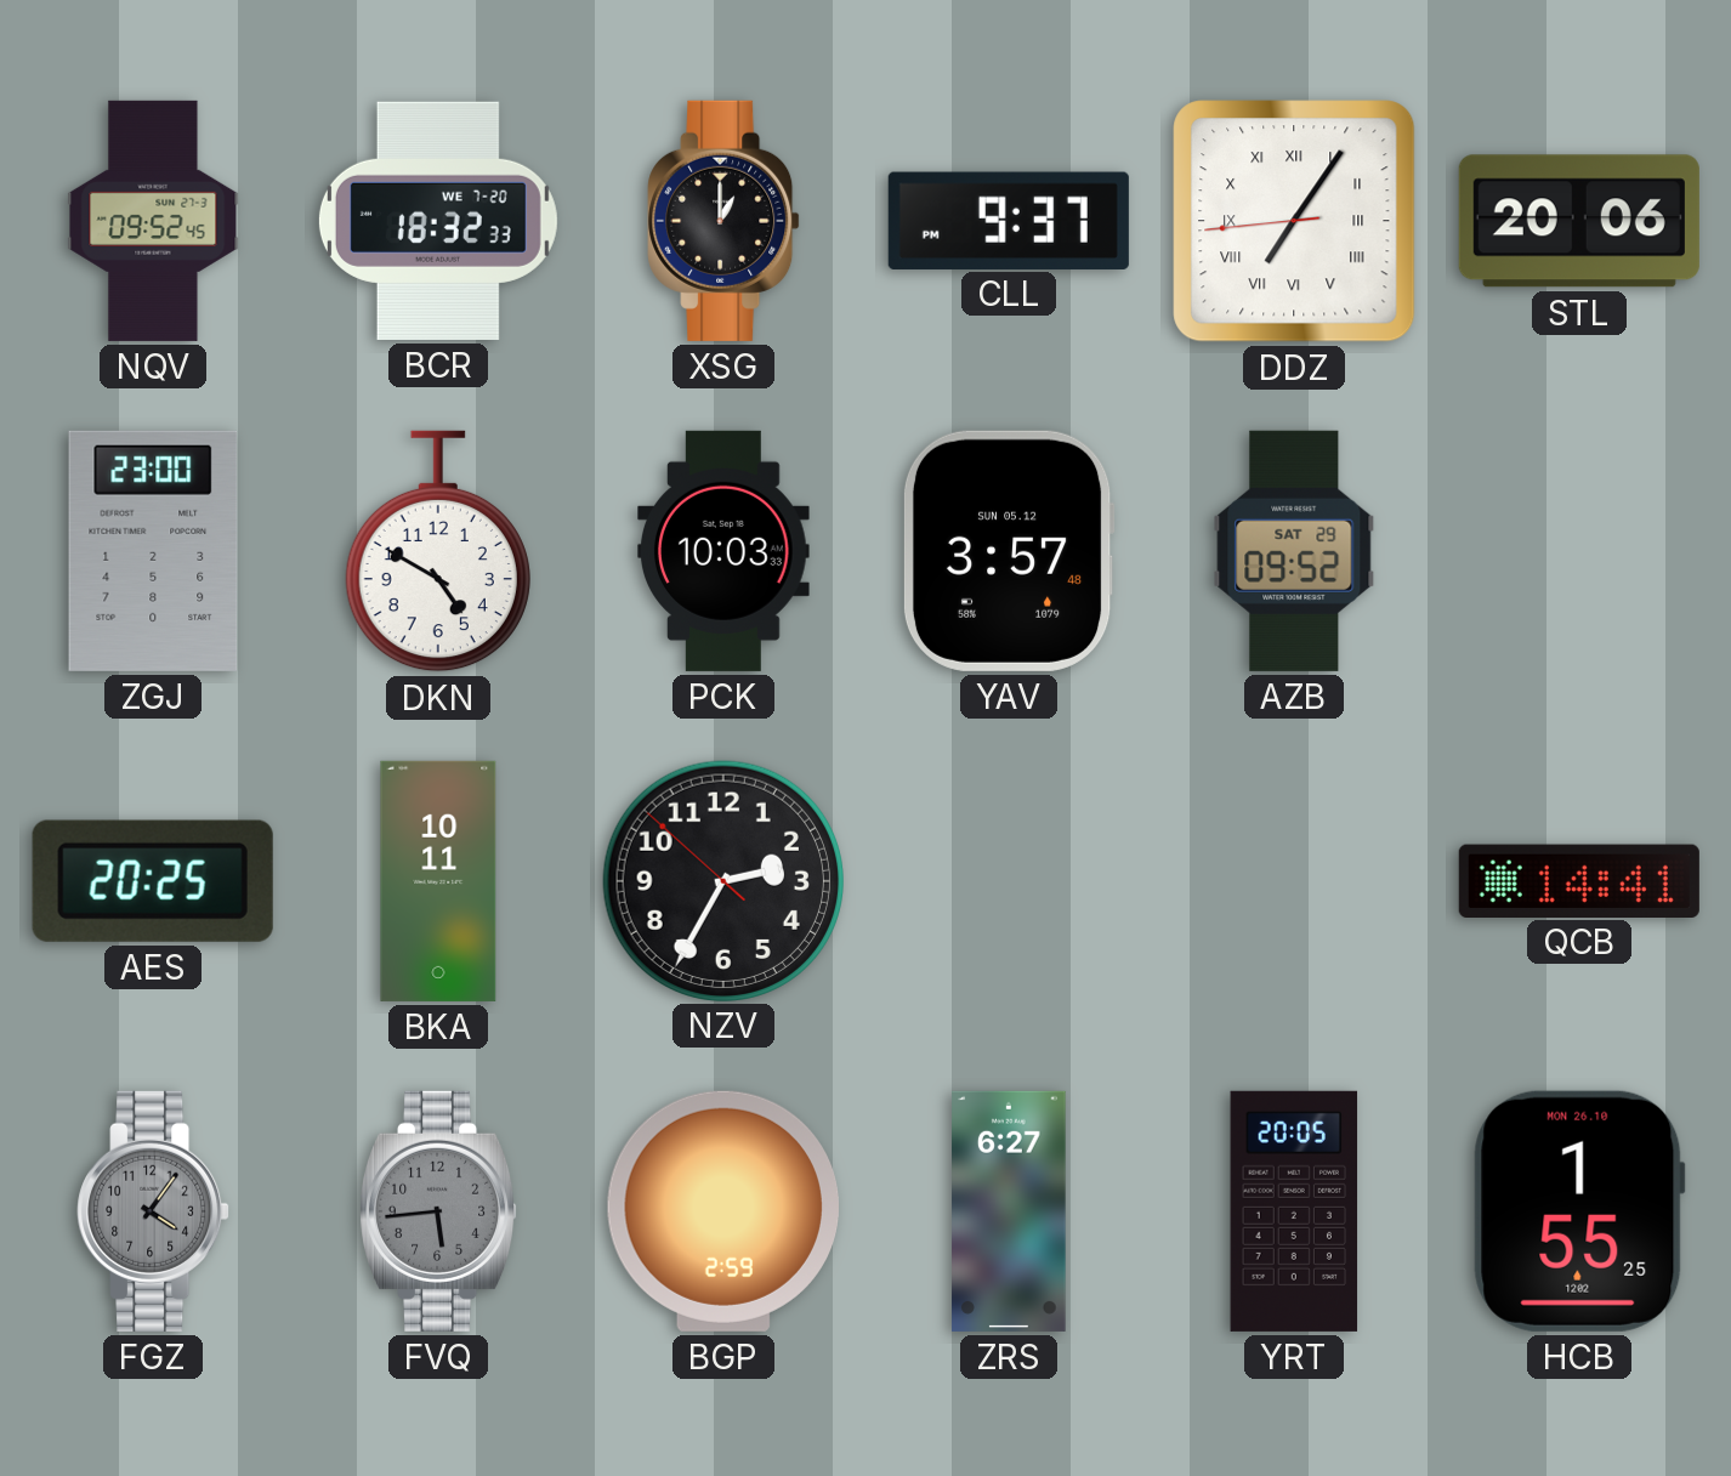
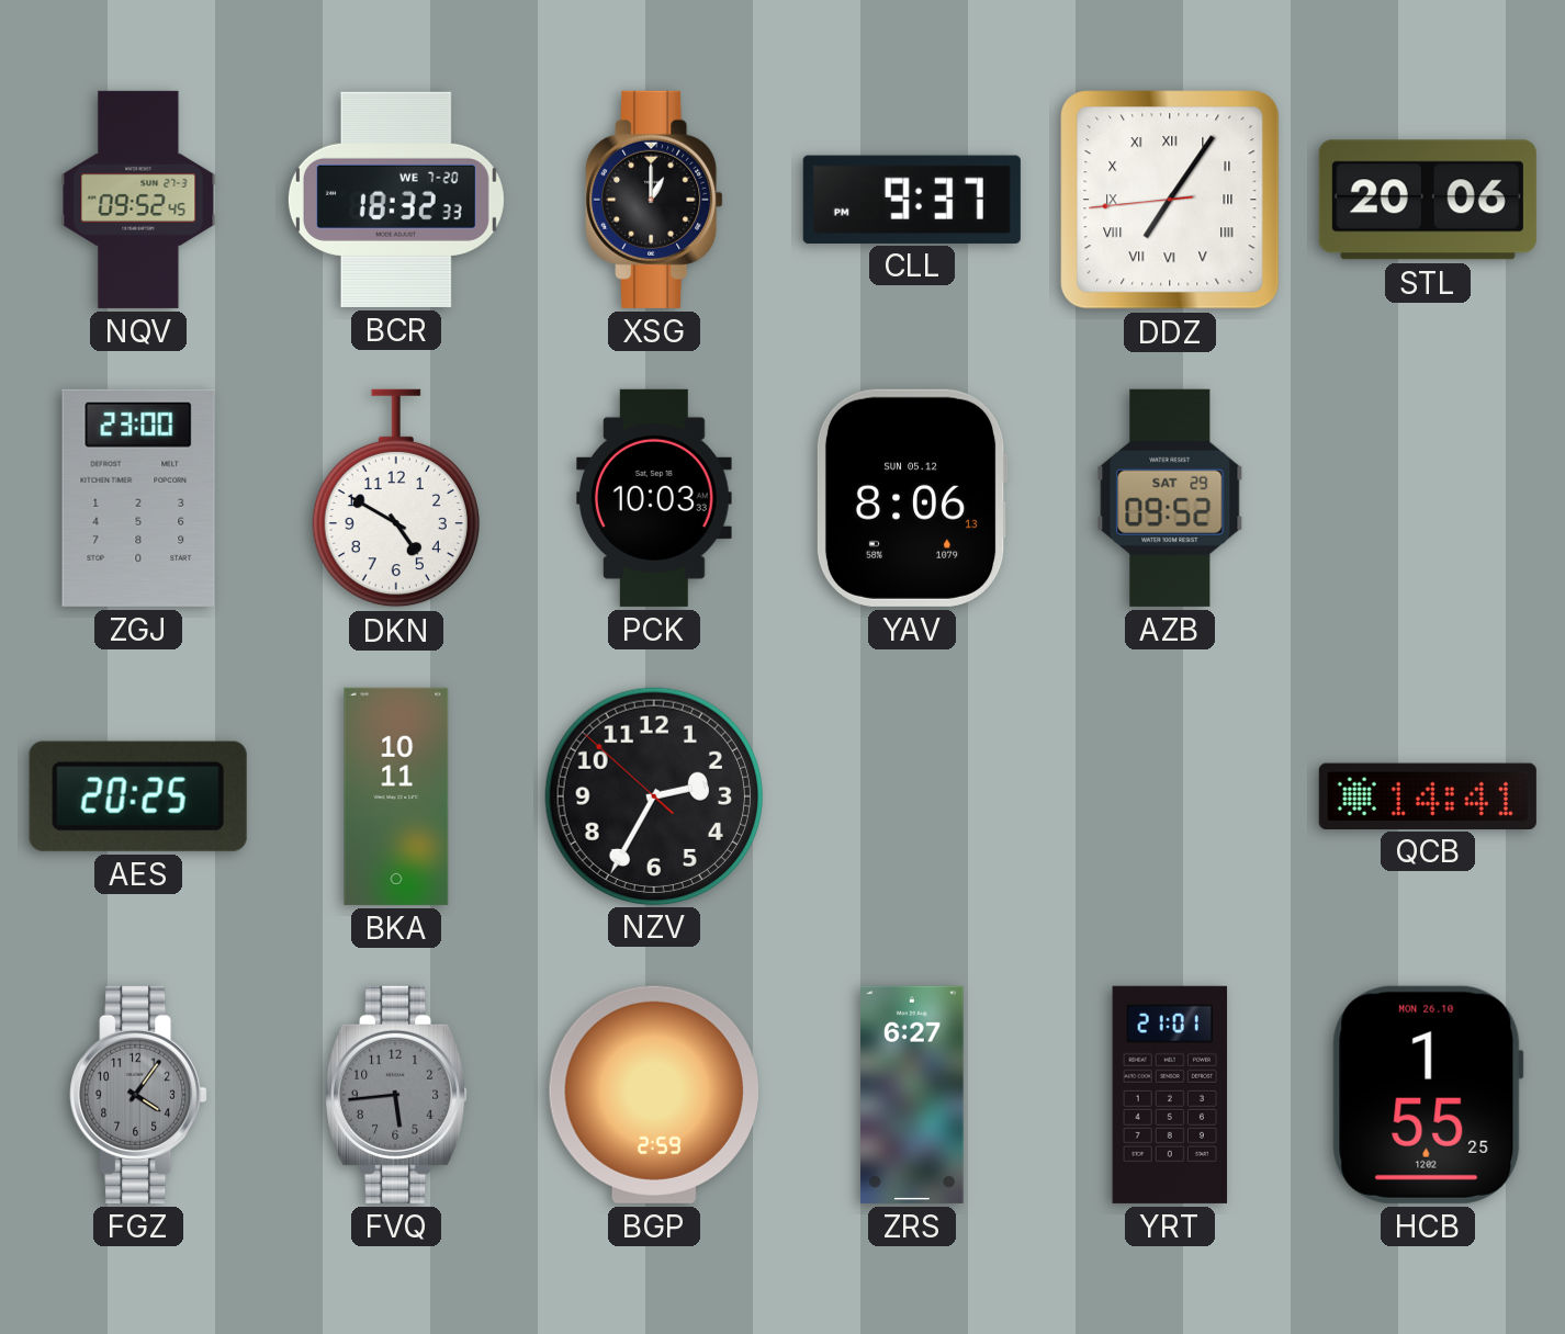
YAV: 3:57 -> 8:06 (912, 498)
YRT: 20:05 -> 21:01 (1170, 1095)
